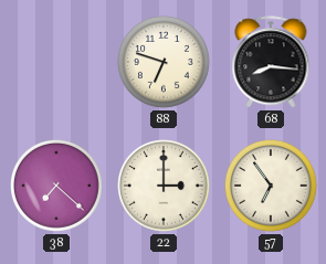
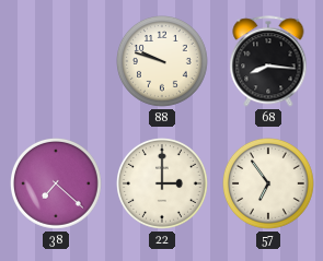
88: 6:48 -> 9:48 (163, 62)
